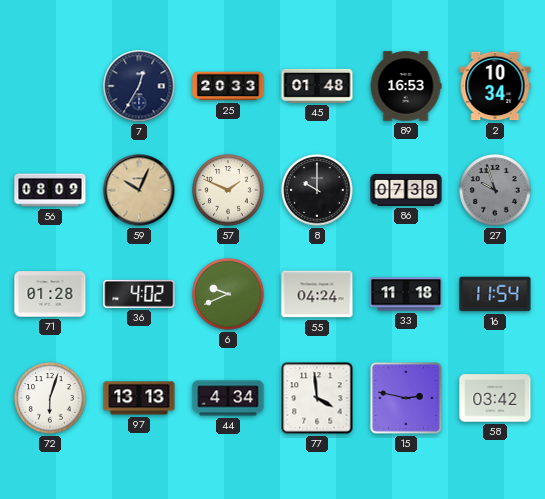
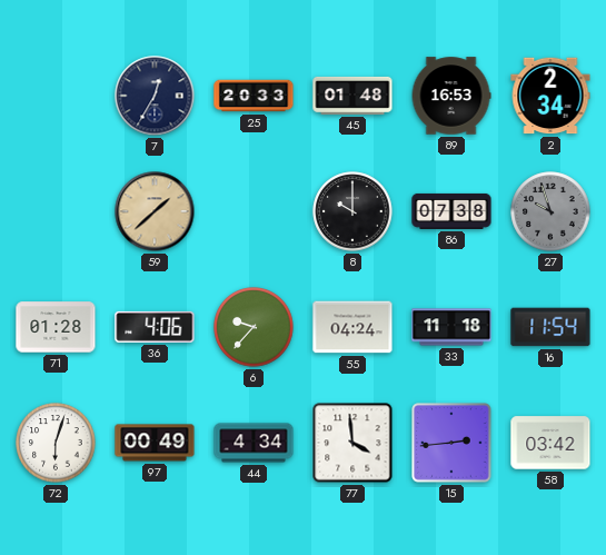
2: 10:34 -> 2:34 (550, 96)
56: 08:09 -> none (50, 190)
59: 10:04 -> 1:38 (155, 211)
57: 1:49 -> none (228, 190)
36: 4:02 -> 4:06 (155, 327)
6: 9:41 -> 9:37 (254, 327)
97: 13:13 -> 00:49 (155, 443)
15: 2:47 -> 2:44 (451, 443)
